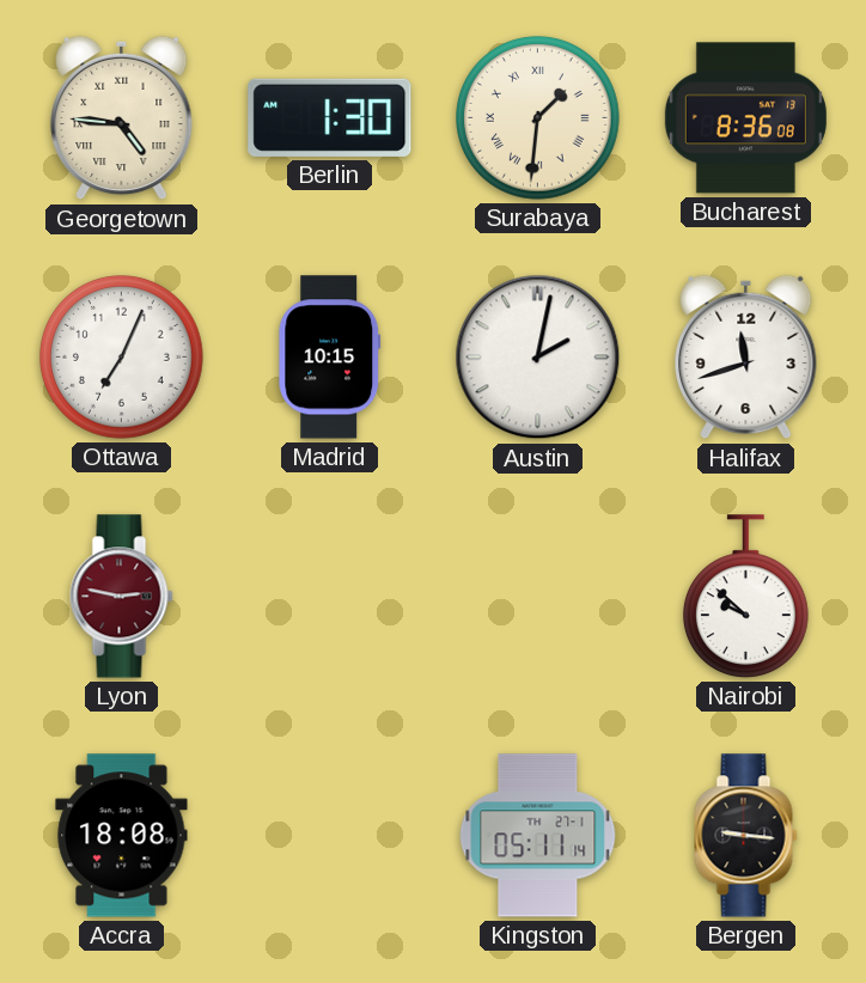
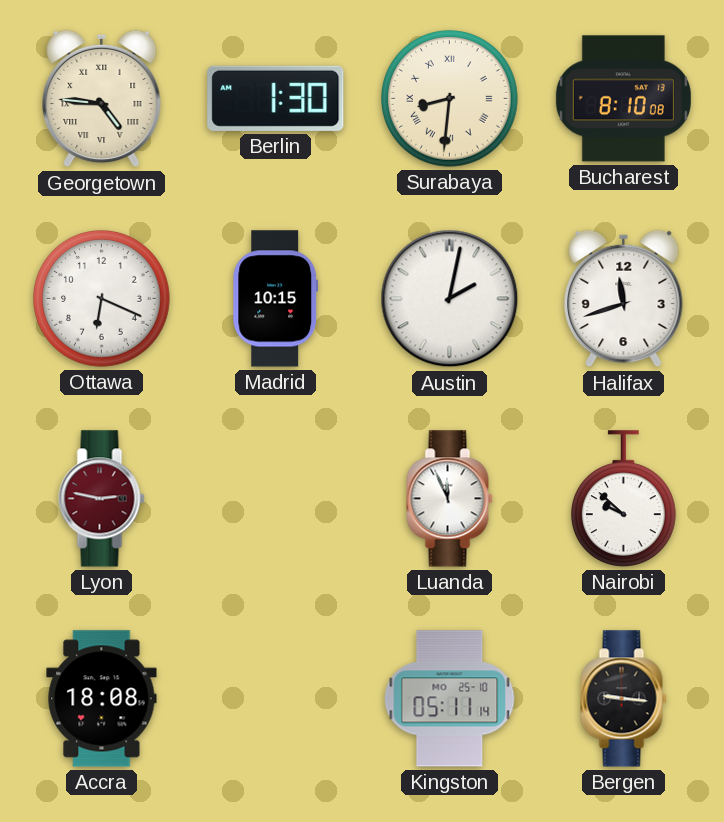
Surabaya: 1:31 -> 8:31 (450, 99)
Bucharest: 8:36 -> 8:10 (623, 99)
Ottawa: 7:04 -> 6:19 (102, 299)
Luanda: none -> 11:56 (450, 499)
Kingston date: TH 27-1 -> MO 25-10 (450, 699)
